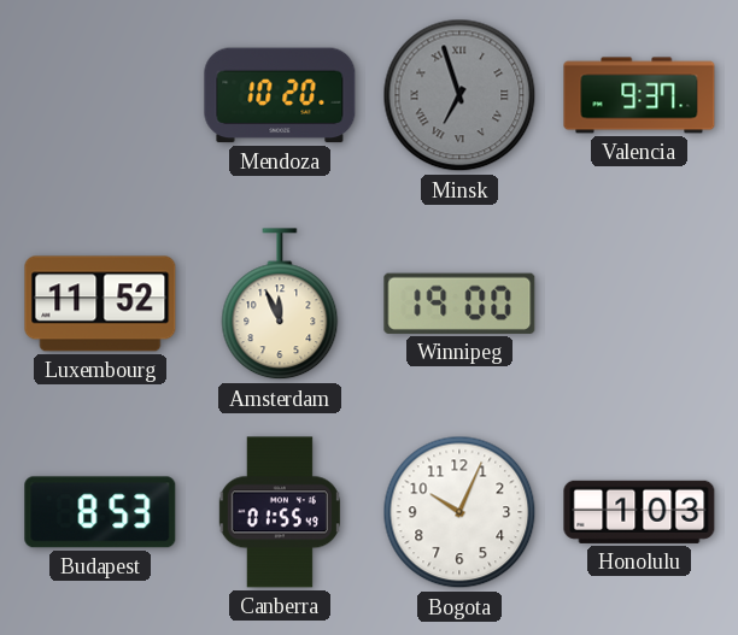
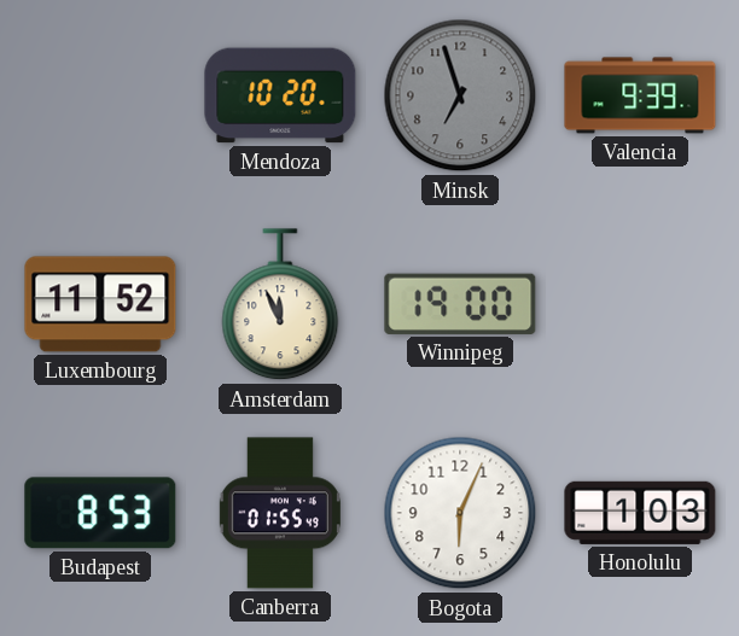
Minsk numerals: Roman -> Arabic (460, 95)
Valencia: 9:37 -> 9:39 (640, 95)
Bogota: 10:04 -> 6:04 (460, 513)
